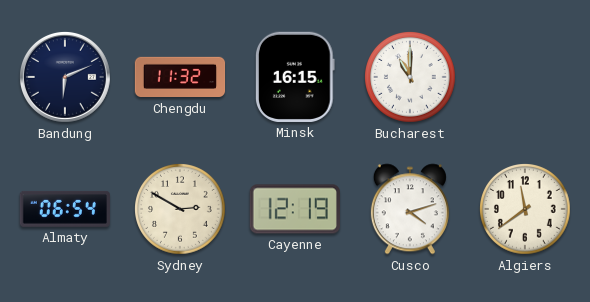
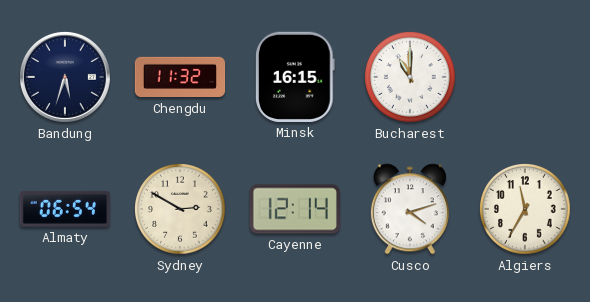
Bandung: 6:11 -> 5:33 (65, 77)
Cayenne: 12:19 -> 12:14 (295, 209)
Algiers: 11:39 -> 11:35 (526, 210)
